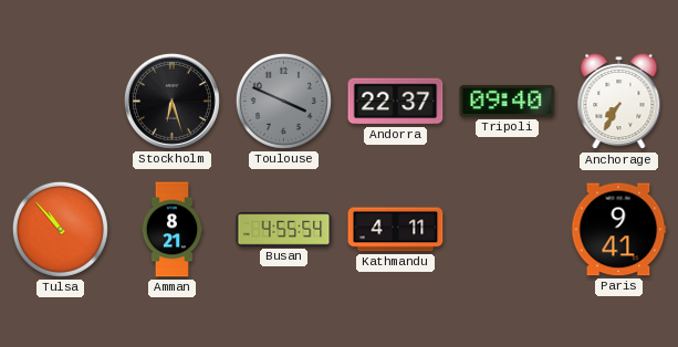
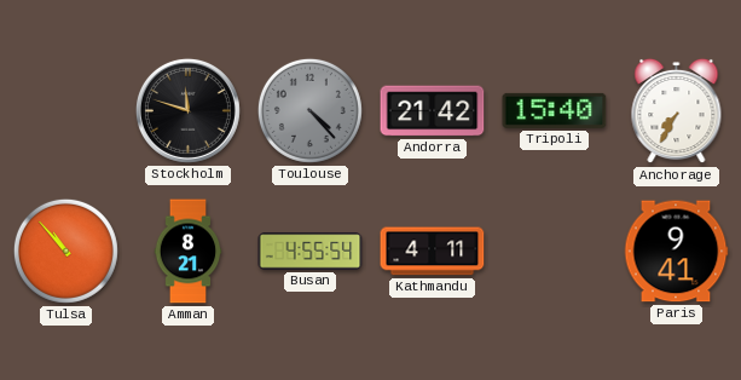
Stockholm: 6:27 -> 11:48 (187, 110)
Toulouse: 3:49 -> 4:23 (309, 110)
Andorra: 22:37 -> 21:42 (433, 111)
Tripoli: 09:40 -> 15:40 (555, 110)
